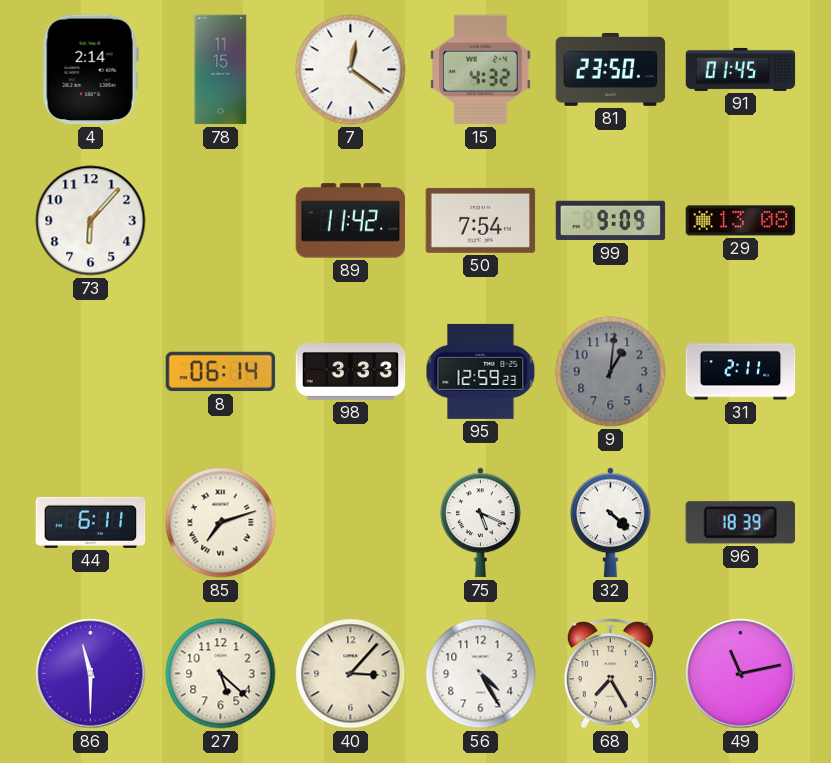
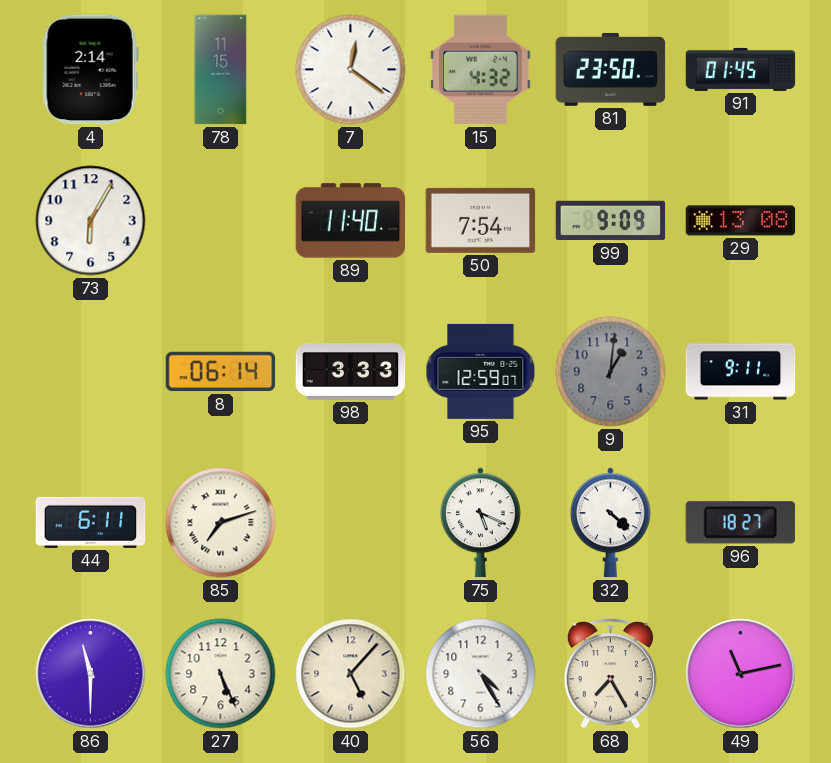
73: 6:07 -> 6:05 (91, 221)
89: 11:42 -> 11:40 (351, 221)
95: 12:59:23 -> 12:59:07 (481, 371)
31: 2:11 -> 9:11 (741, 372)
96: 18:39 -> 18:27 (740, 523)
27: 5:22 -> 5:26 (221, 674)
40: 3:07 -> 5:07 (351, 674)
